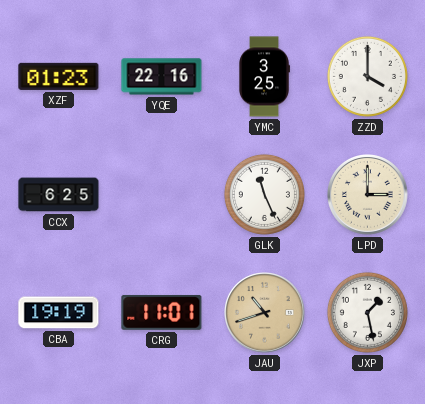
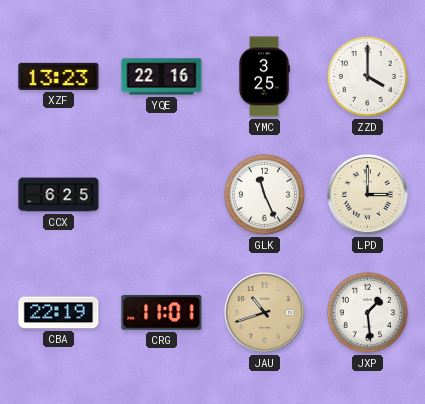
XZF: 01:23 -> 13:23 (59, 76)
CBA: 19:19 -> 22:19 (59, 313)
JXP: 1:28 -> 1:29 (367, 312)
